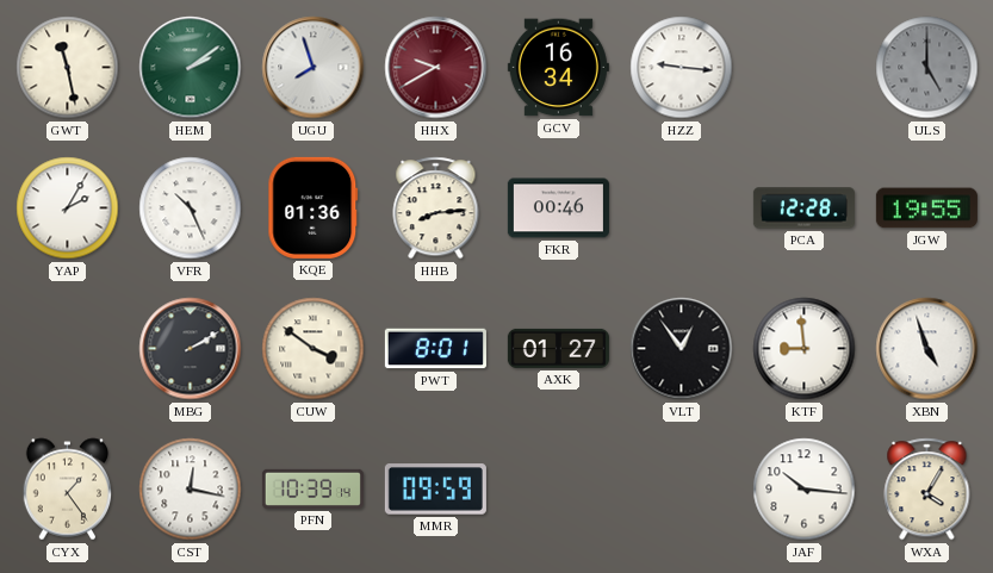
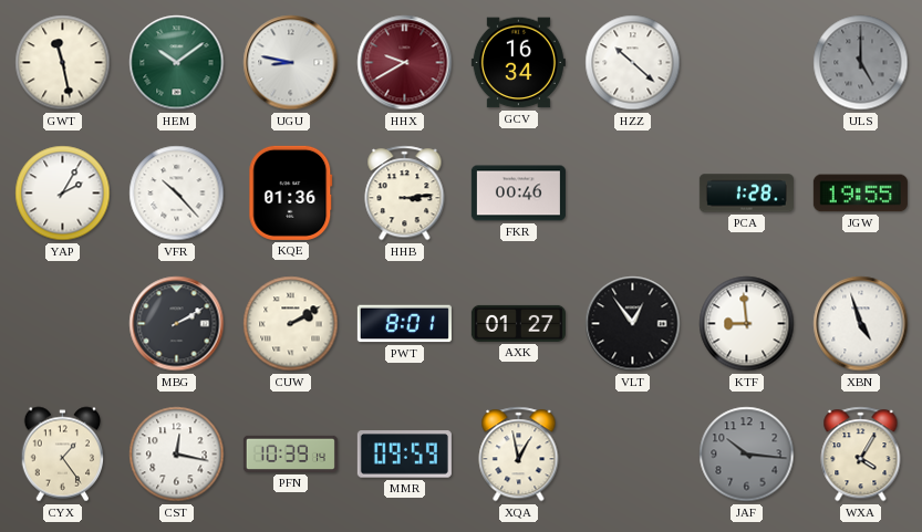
HEM: 2:09 -> 10:09 (177, 63)
UGU: 7:57 -> 8:47 (291, 63)
HZZ: 9:16 -> 10:22 (633, 63)
VFR: 10:26 -> 10:23 (177, 194)
HHB: 8:14 -> 3:14 (405, 194)
PCA: 12:28 -> 1:28 (746, 194)
CUW: 3:51 -> 2:10 (291, 324)
XQA: none -> 12:58 (519, 455)
JAF dial: white -> grey (747, 455)
